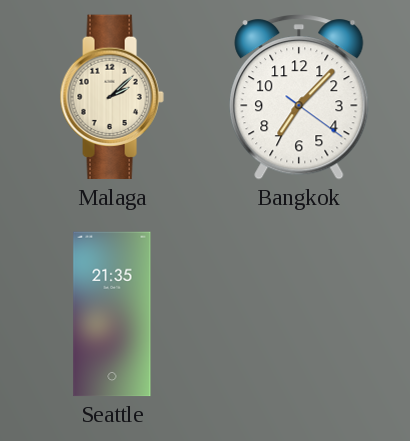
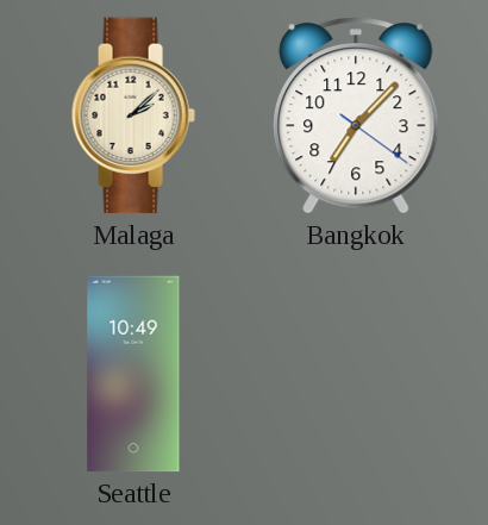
Seattle: 21:35 -> 10:49 (133, 374)
